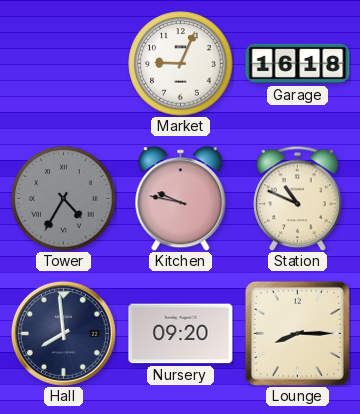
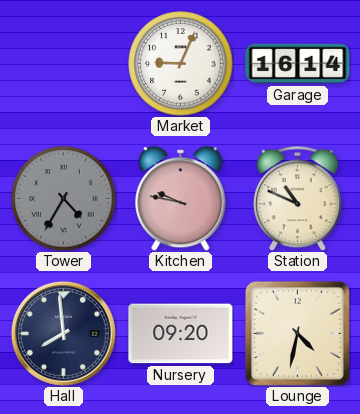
Garage: 16:18 -> 16:14 (298, 64)
Lounge: 8:15 -> 4:32 (297, 333)
